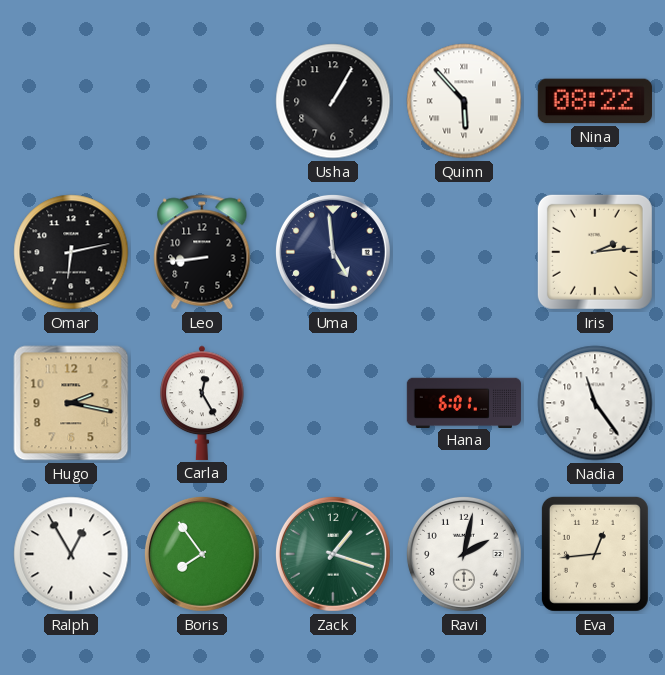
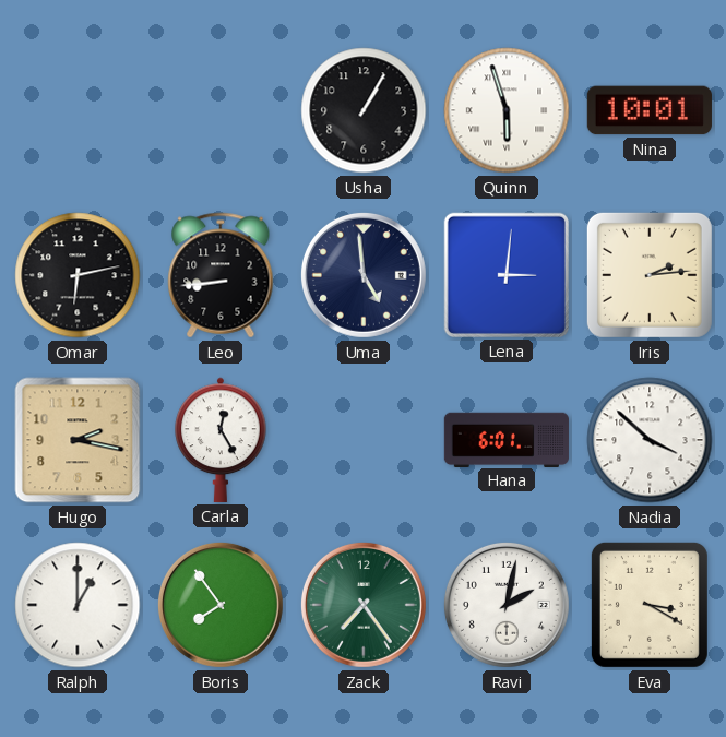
Quinn: 5:53 -> 5:57 (507, 110)
Nina: 08:22 -> 10:01 (650, 110)
Lena: none -> 3:01 (507, 275)
Nadia: 11:24 -> 3:52 (650, 440)
Ralph: 12:55 -> 1:00 (78, 605)
Zack: 1:18 -> 7:24 (364, 605)
Eva: 12:44 -> 3:20 (650, 605)
